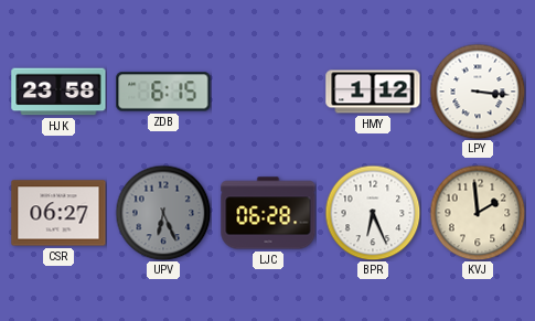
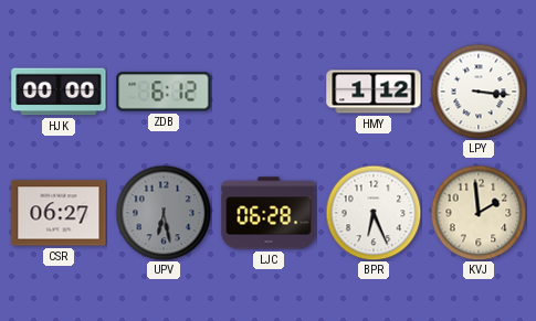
HJK: 23:58 -> 00:00 (59, 92)
ZDB: 6:15 -> 6:12 (164, 92)
UPV: 6:26 -> 6:28 (164, 213)
